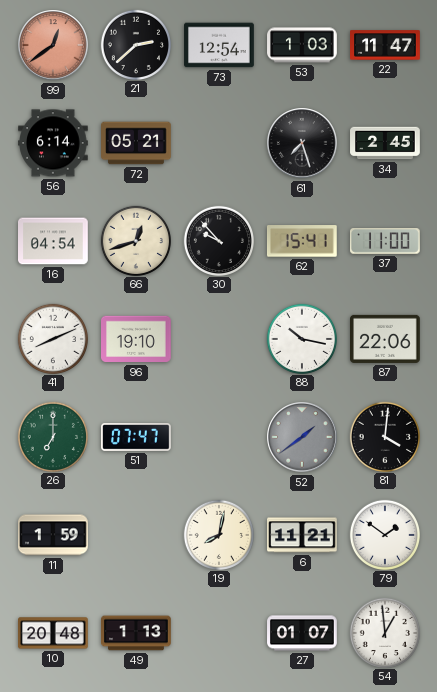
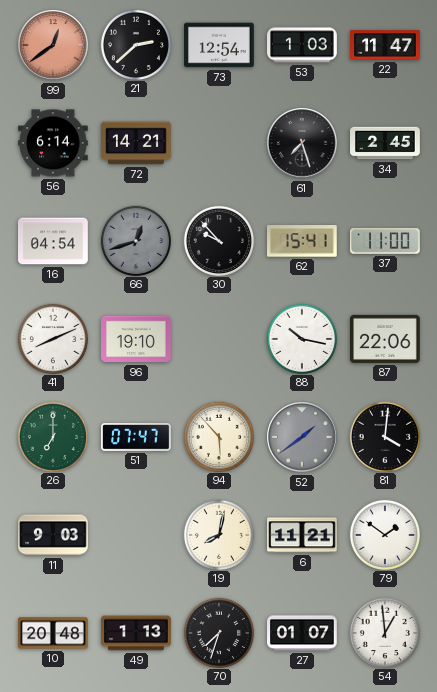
72: 05:21 -> 14:21 (136, 143)
66 dial: cream -> grey (135, 240)
94: none -> 5:53 (218, 436)
11: 1:59 -> 9:03 (54, 535)
70: none -> 7:33 (218, 632)
